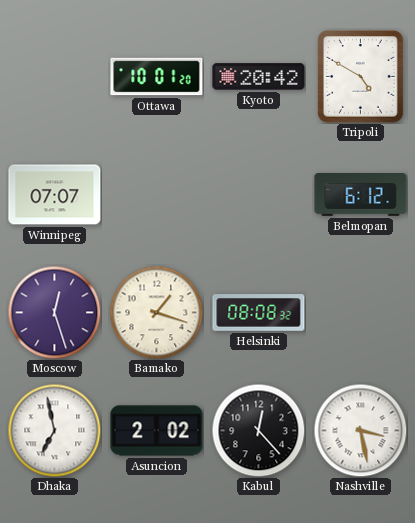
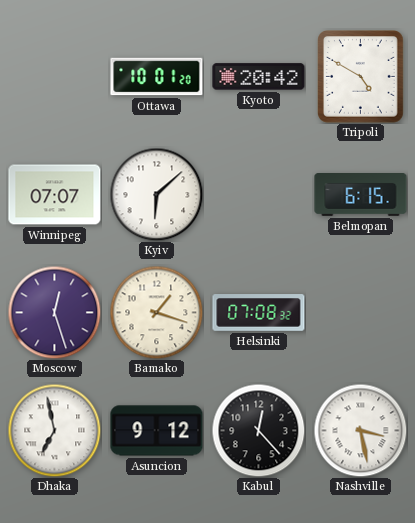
Kyiv: none -> 6:08 (156, 194)
Belmopan: 6:12 -> 6:15 (361, 195)
Helsinki: 08:08 -> 07:08 (259, 313)
Asuncion: 2:02 -> 9:12 (157, 431)
